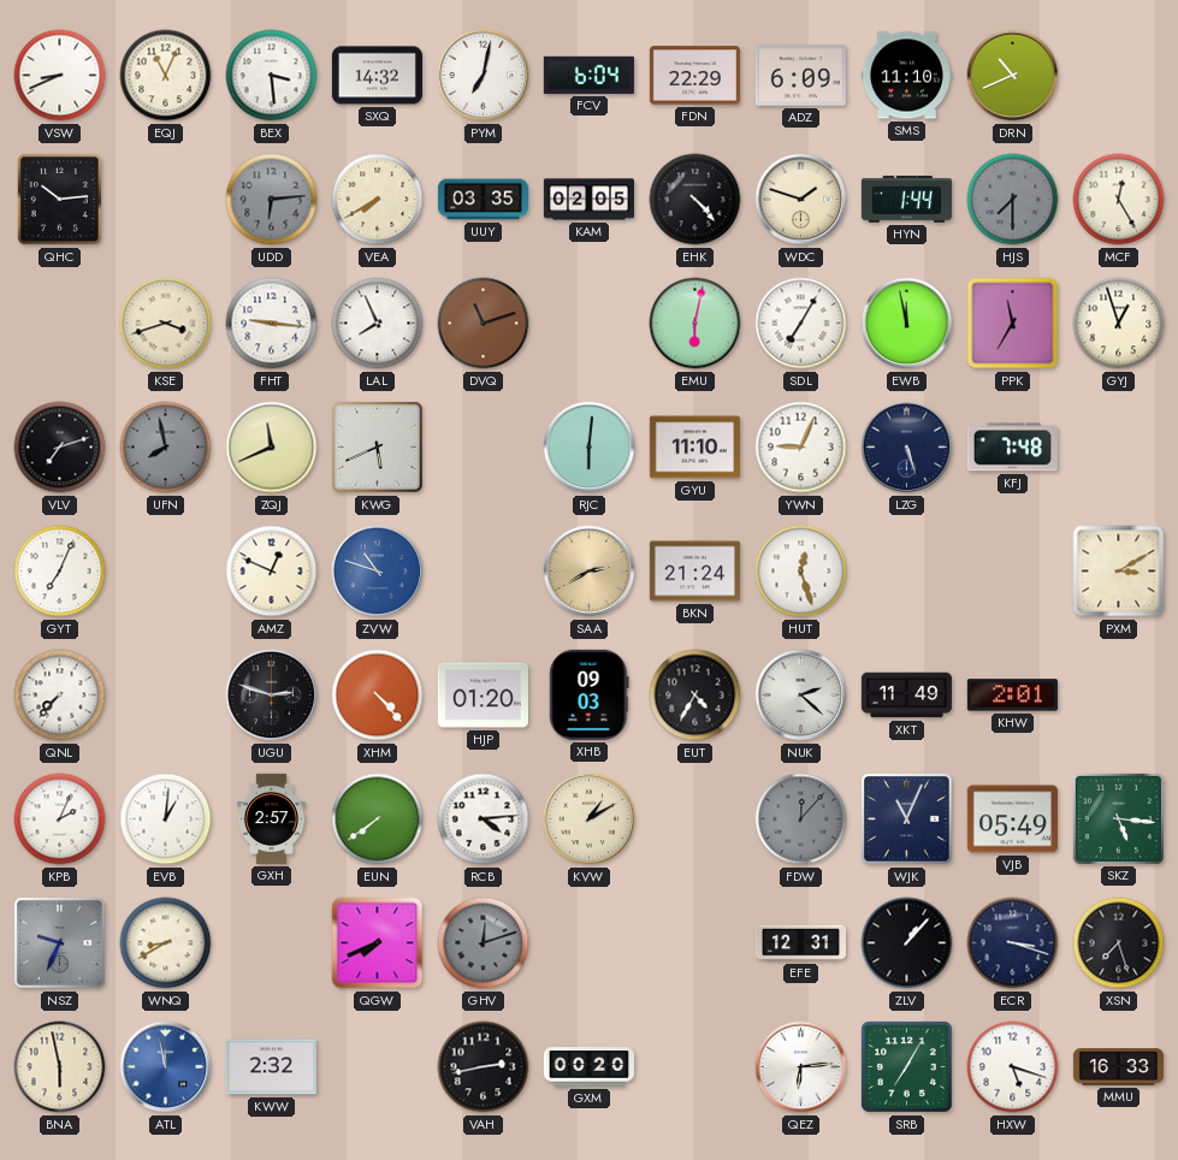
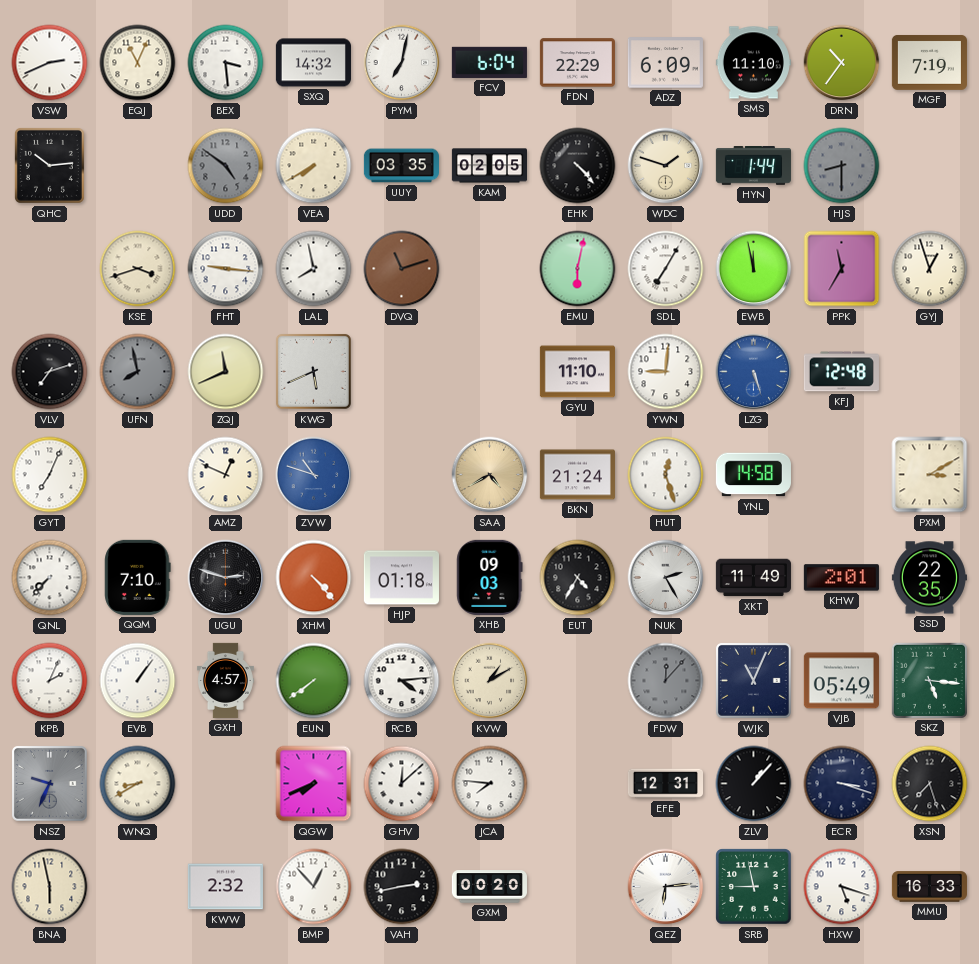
VSW: 8:41 -> 2:41 (50, 63)
DRN: 10:41 -> 10:36 (842, 63)
MGF: none -> 7:19 (929, 63)
UDD: 6:14 -> 4:51 (226, 166)
HJS: 7:30 -> 8:30 (842, 166)
MCF: 12:25 -> none (1119, 200)
LAL: 7:56 -> 7:58 (314, 269)
RJC: 6:01 -> none (590, 448)
YWN: 9:04 -> 9:01 (666, 372)
LZG dial: navy -> blue (754, 372)
KFJ: 7:48 -> 12:48 (841, 372)
SAA: 2:40 -> 4:40 (490, 475)
YNL: none -> 14:58 (753, 475)
QQM: none -> 7:10 (138, 577)
HJP: 01:20 -> 01:18 (401, 578)
NUK: 2:22 -> 2:25 (666, 578)
SSD: none -> 22:35 (929, 578)
EVB: 1:01 -> 1:06 (138, 681)
GXH: 2:57 -> 4:57 (225, 680)
GHV: 12:12 -> 12:08 (402, 784)
GHV dial: grey -> white (402, 784)
JCA: none -> 7:46 (490, 784)
ATL: 11:58 -> none (166, 1067)
BMP: none -> 12:53 (314, 887)
SRB: 7:05 -> 8:58 (754, 887)
